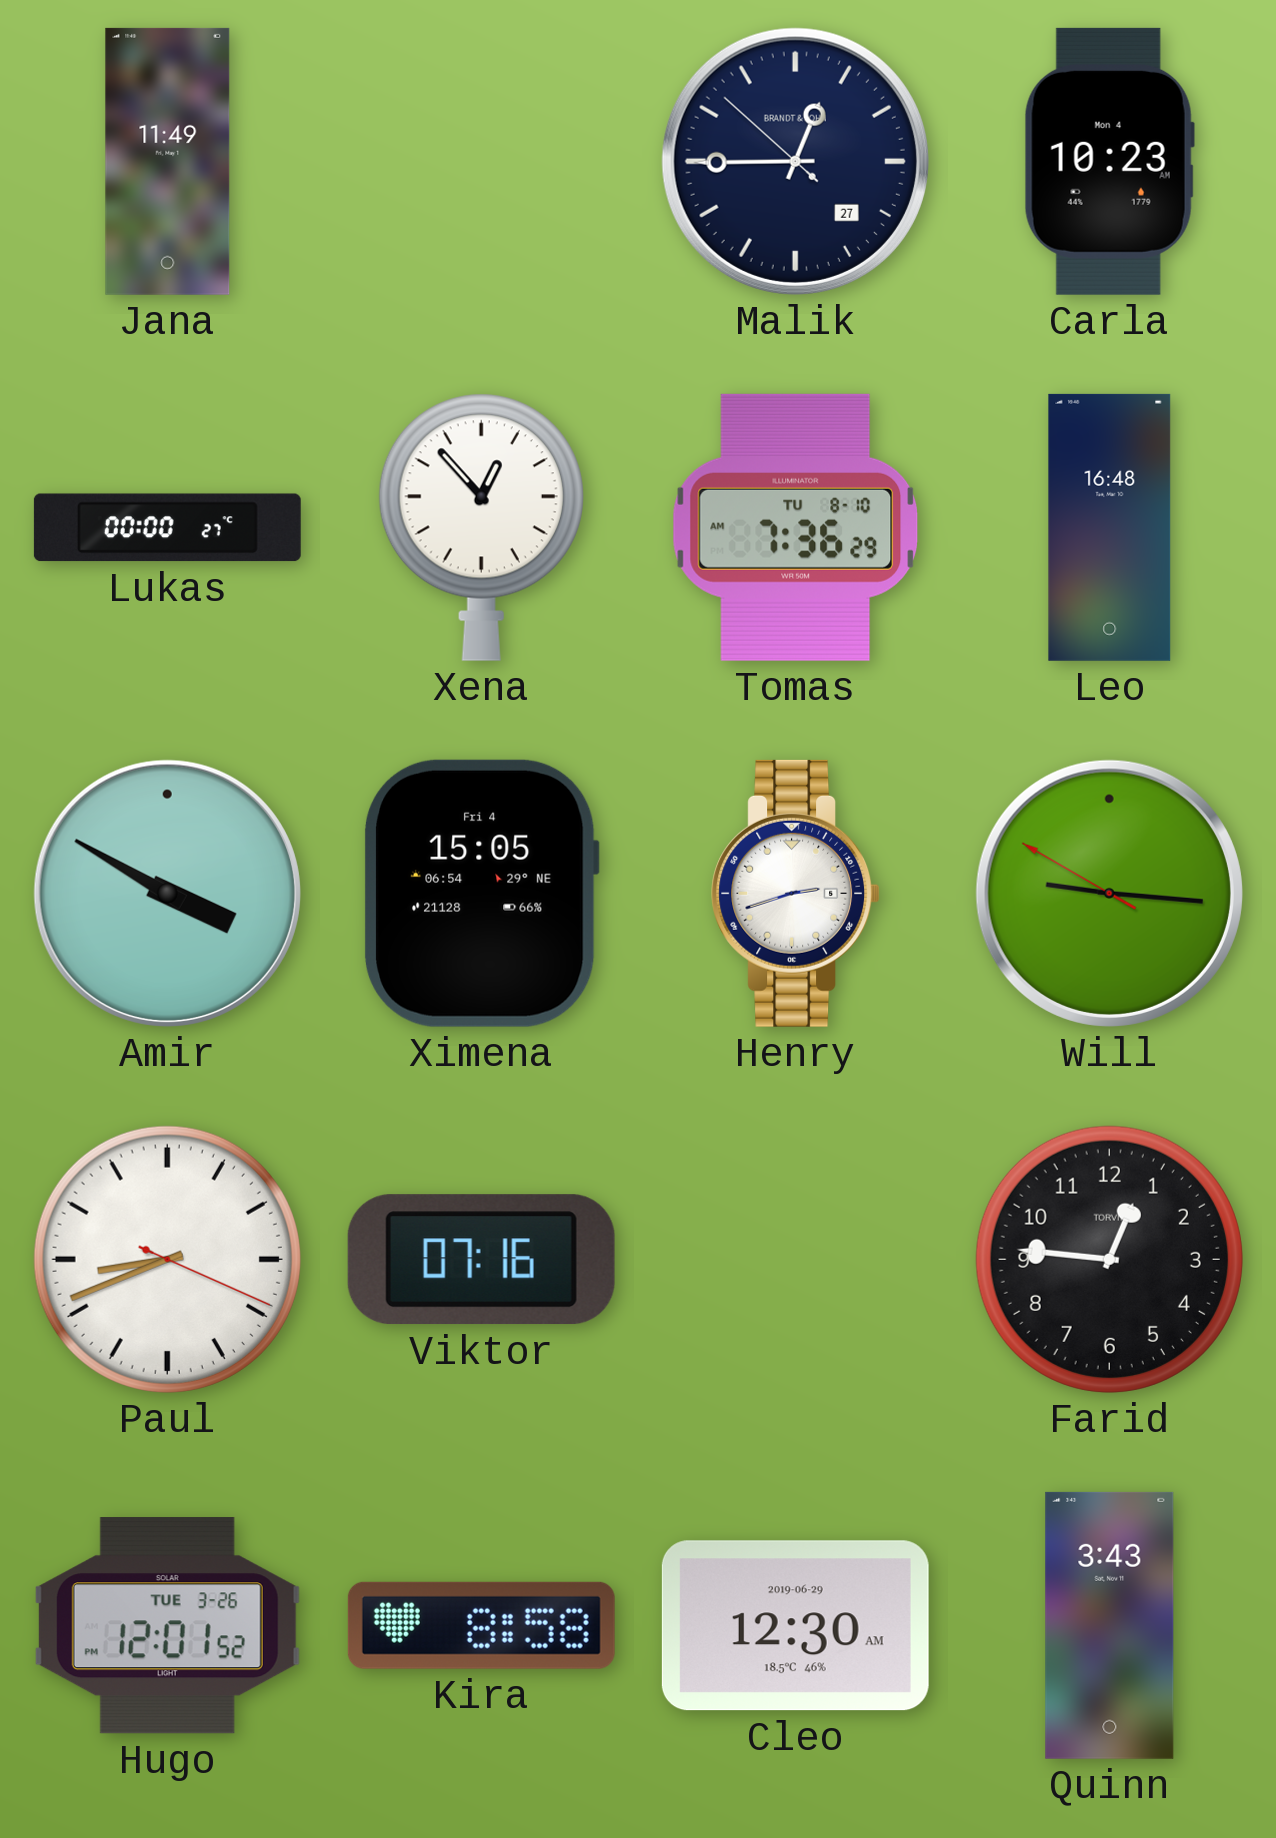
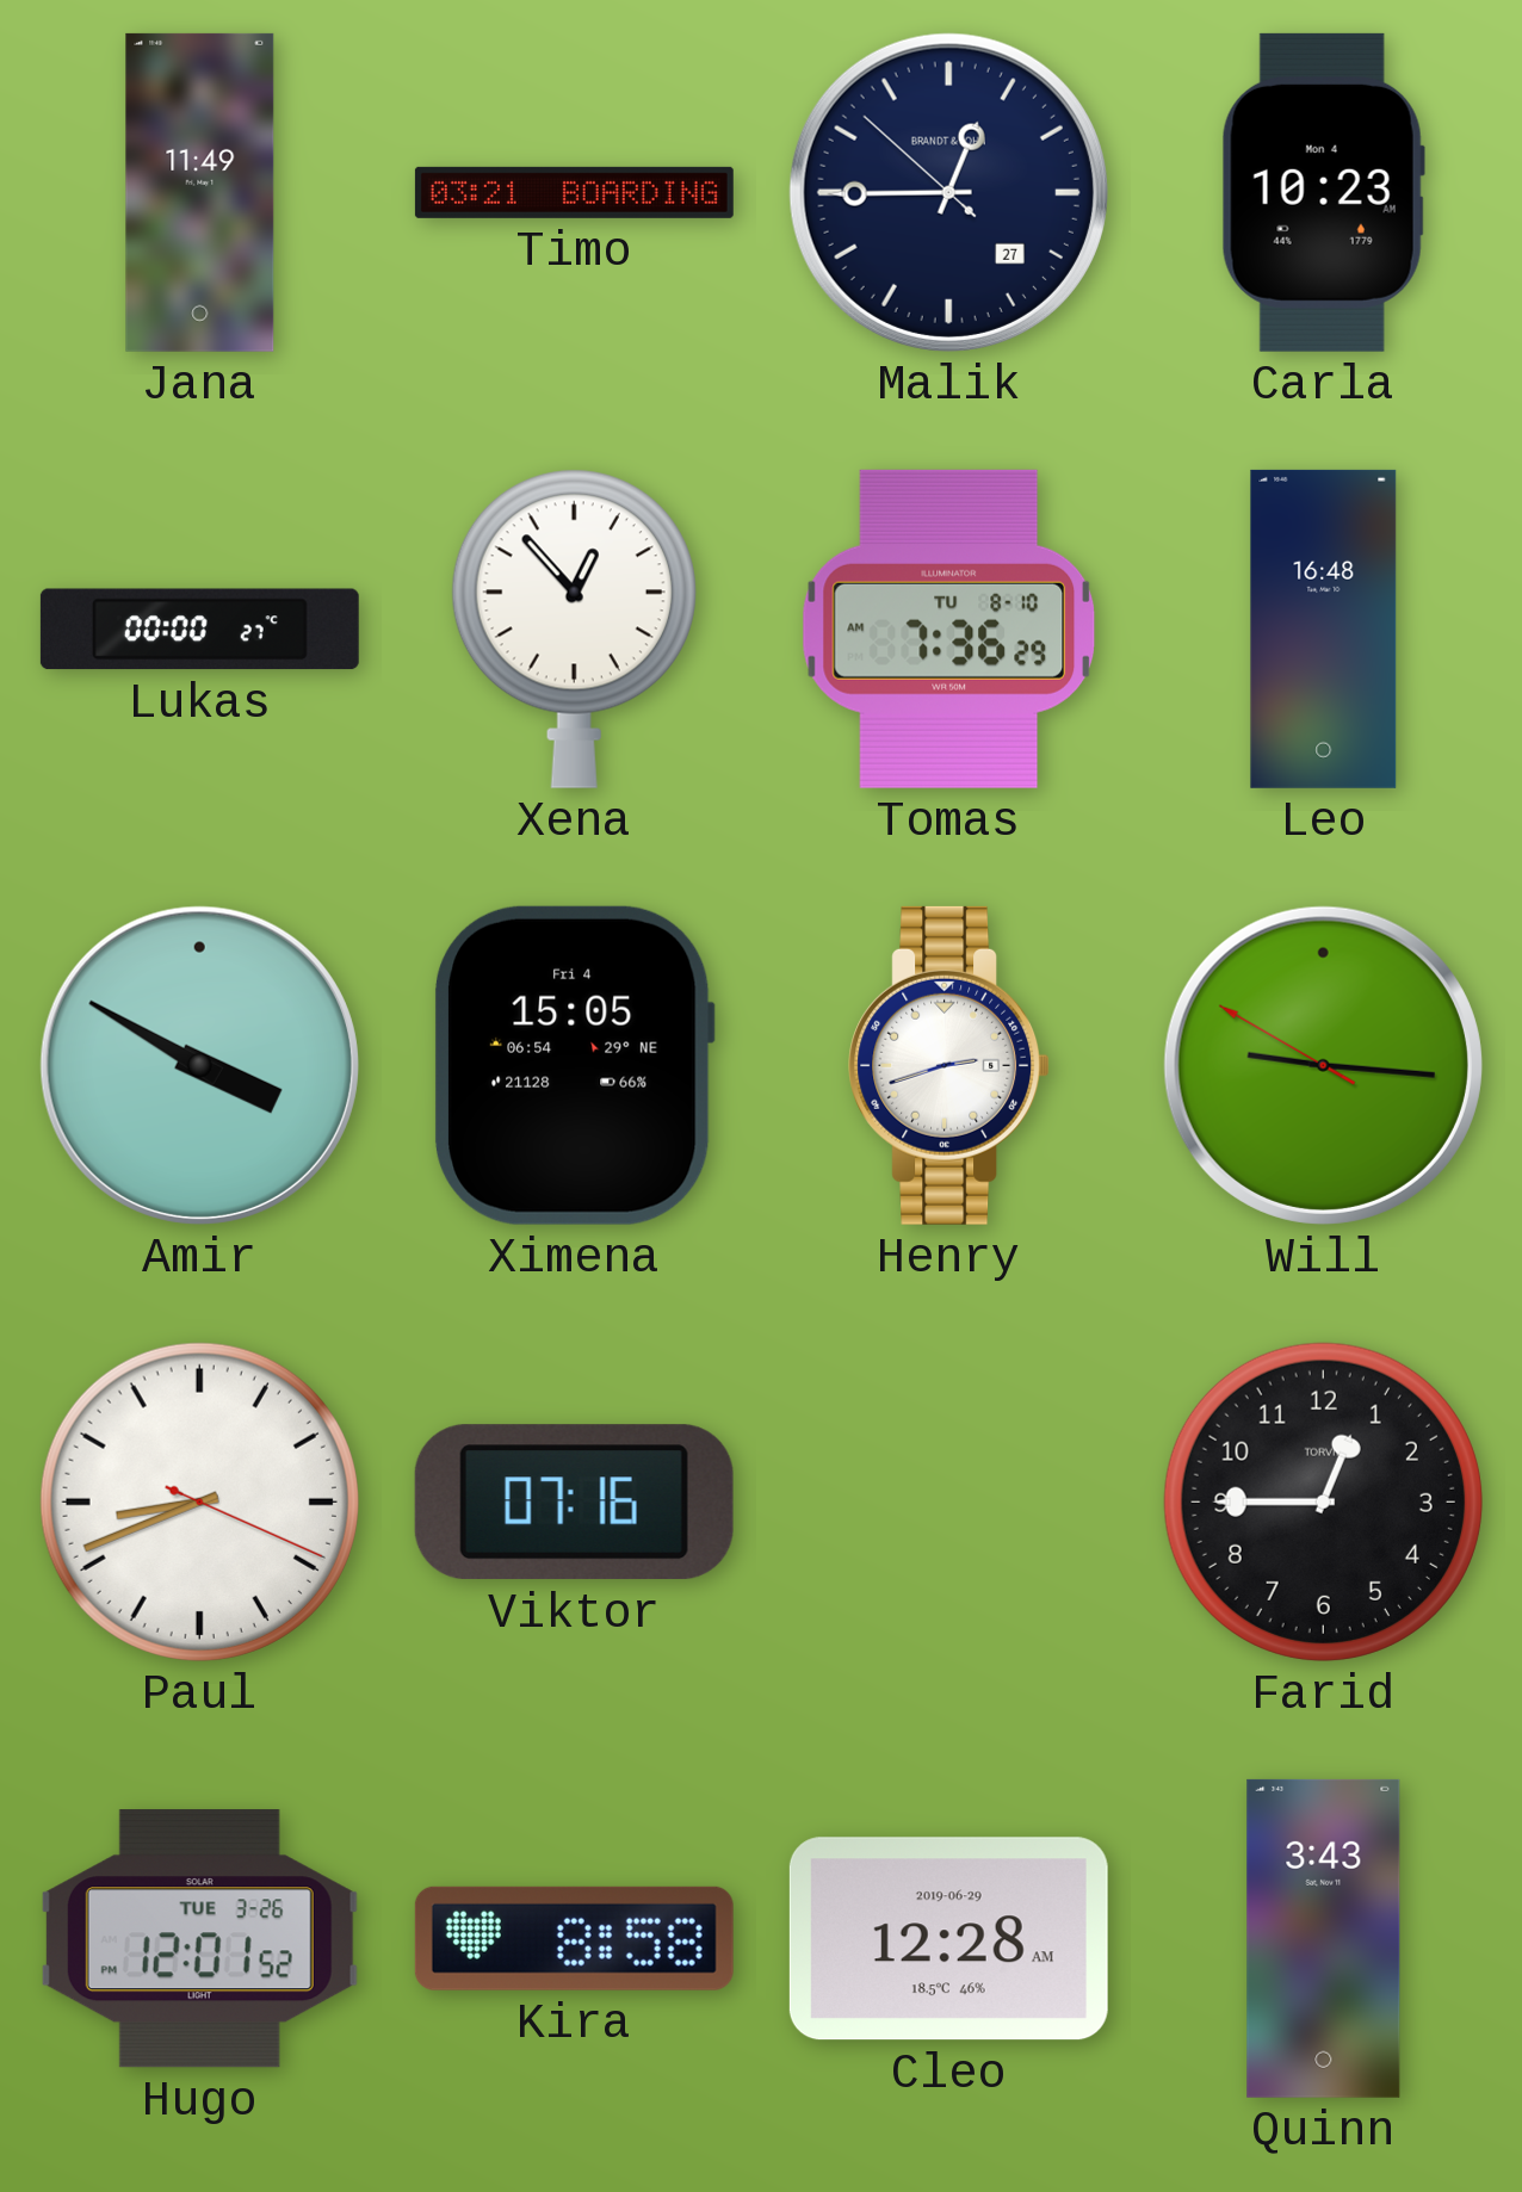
Timo: none -> 03:21 (574, 192)
Farid: 12:46 -> 12:45 (1323, 1501)
Cleo: 12:30 -> 12:28 (948, 1939)
